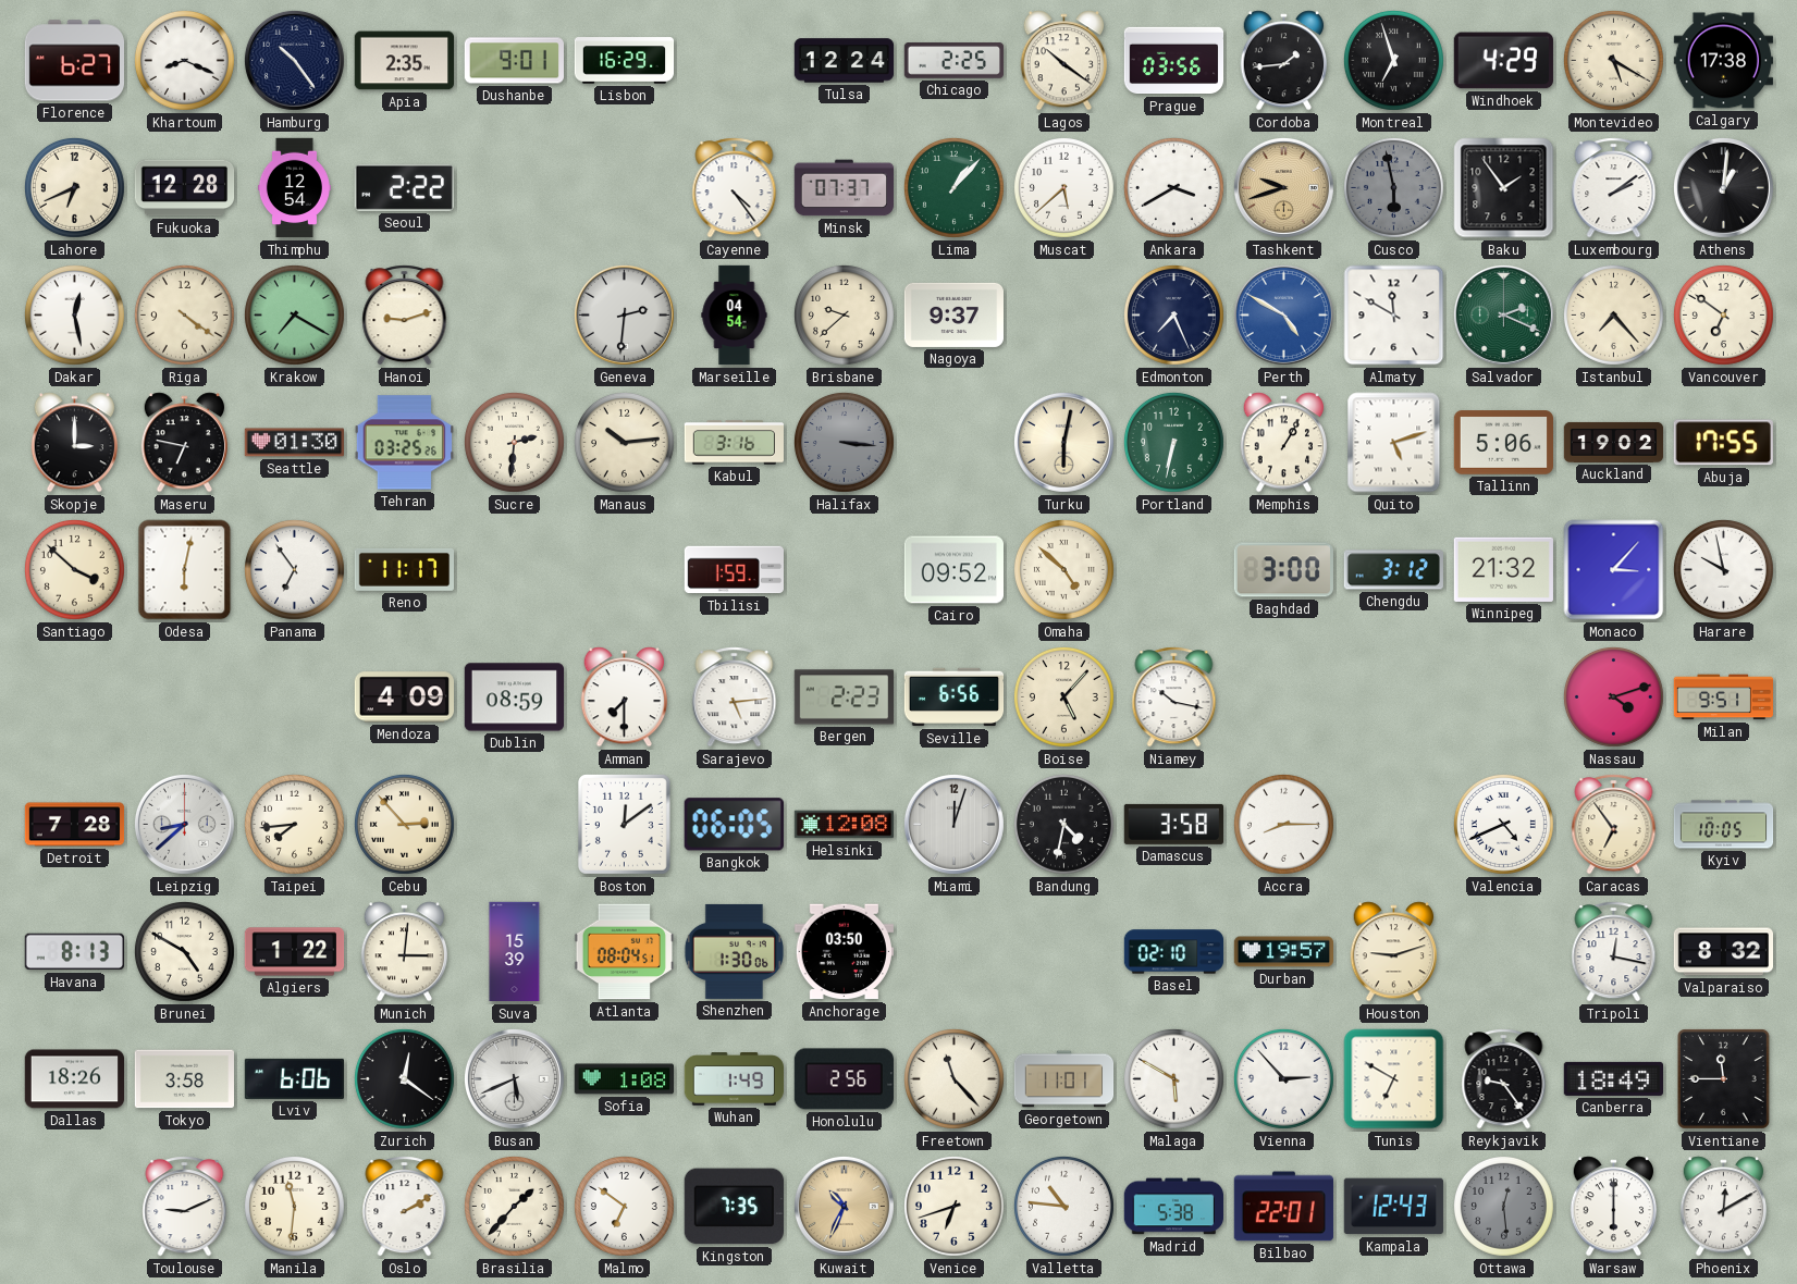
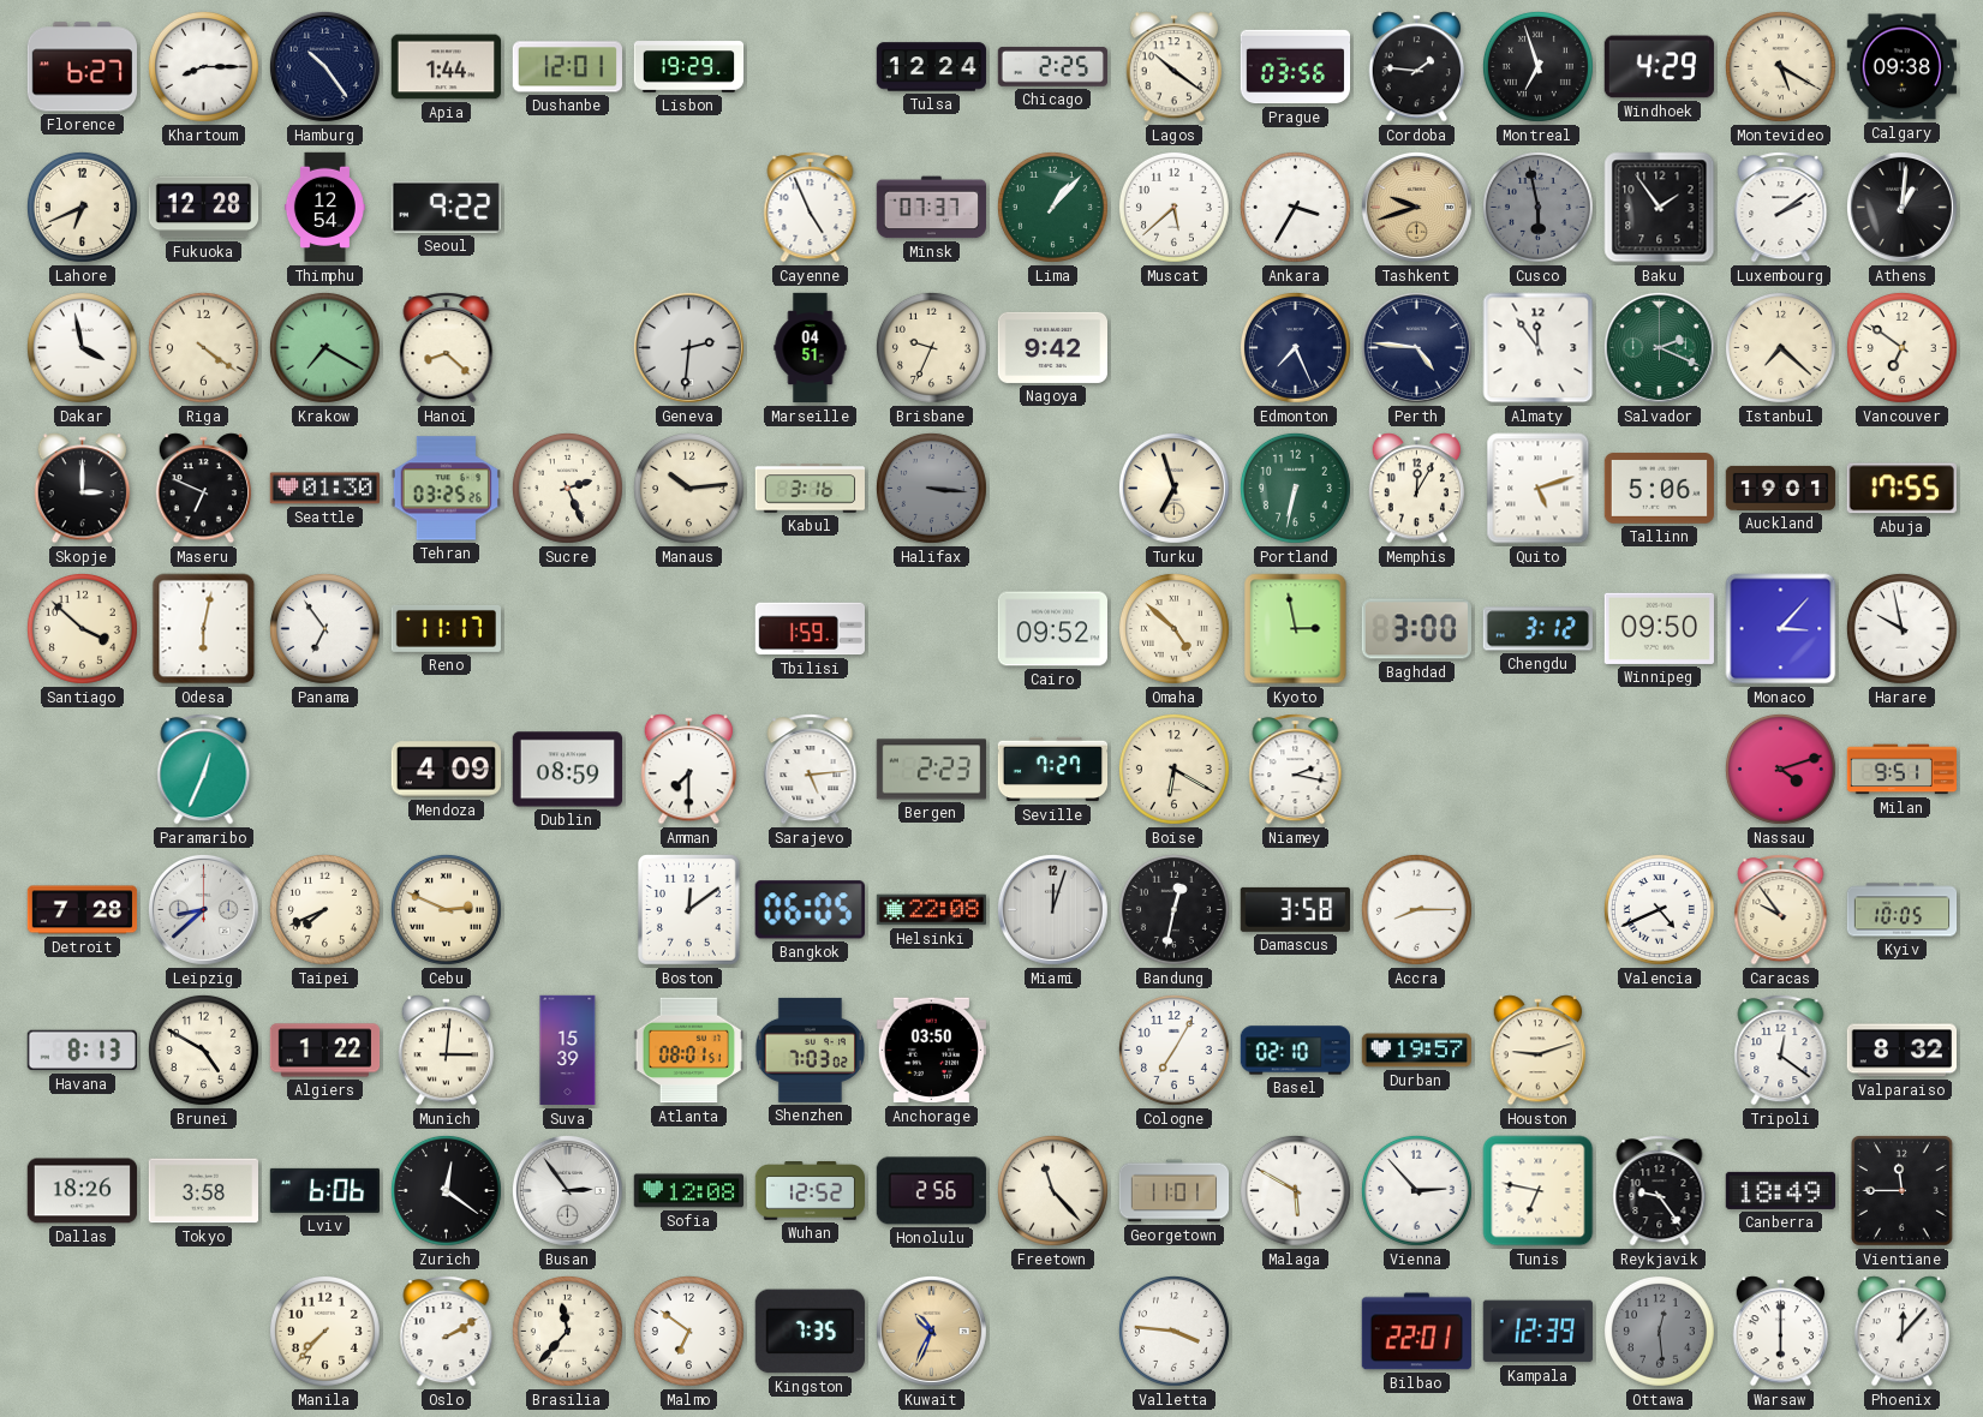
Khartoum: 8:19 -> 8:15 (203, 66)
Apia: 2:35 -> 1:44 (446, 67)
Dushanbe: 9:01 -> 12:01 (567, 67)
Lisbon: 16:29 -> 19:29 (689, 67)
Cordoba: 1:44 -> 1:46 (1417, 67)
Calgary: 17:38 -> 09:38 (1901, 67)
Seoul: 2:22 -> 9:22 (446, 207)
Cayenne: 4:24 -> 4:56 (811, 208)
Ankara: 3:40 -> 3:35 (1295, 207)
Dakar: 12:28 -> 3:58 (82, 347)
Hanoi: 9:12 -> 8:22 (447, 348)
Marseille: 04:54 -> 04:51 (811, 348)
Brisbane: 9:38 -> 9:34 (931, 347)
Nagoya: 9:37 -> 9:42 (1052, 347)
Perth: 4:50 -> 4:46 (1416, 347)
Perth dial: blue -> navy (1416, 347)
Almaty: 11:50 -> 11:54 (1539, 348)
Istanbul: 7:23 -> 7:22 (1780, 347)
Maseru: 6:47 -> 6:49 (204, 489)
Sucre: 2:31 -> 2:26 (567, 488)
Turku: 6:02 -> 6:57 (1173, 488)
Memphis: 1:05 -> 12:05 (1417, 489)
Auckland: 19:02 -> 19:01 (1781, 488)
Kyoto: none -> 2:58 (1296, 629)
Winnipeg: 21:32 -> 09:50 (1659, 628)
Paramaribo: none -> 12:34 (204, 770)
Seville: 6:56 -> 7:27 (1053, 770)
Boise: 5:07 -> 6:20 (1173, 769)
Niamey: 10:17 -> 2:17 (1296, 770)
Taipei: 7:44 -> 7:41 (324, 909)
Cebu: 2:53 -> 2:49 (446, 909)
Helsinki: 12:08 -> 22:08 (931, 910)
Bandung: 4:32 -> 12:32 (1173, 909)
Caracas: 6:54 -> 9:54 (1781, 910)
Atlanta: 08:04 -> 08:01 (688, 1051)
Shenzhen: 1:30 -> 7:03 (810, 1050)
Cologne: none -> 7:05 (1173, 1050)
Tripoli: 12:17 -> 12:21 (1781, 1051)
Busan: 5:41 -> 2:54 (567, 1190)
Sofia: 1:08 -> 12:08 (688, 1191)
Wuhan: 1:49 -> 12:52 (810, 1191)
Tunis: 6:50 -> 6:47 (1539, 1191)
Toulouse: 9:11 -> none (185, 1207)
Manila: 11:31 -> 7:37 (324, 1331)
Brasilia: 1:37 -> 11:37 (567, 1331)
Venice: 6:42 -> none (953, 1206)
Valletta: 10:46 -> 3:46 (1173, 1331)
Madrid: 5:38 -> none (1173, 1207)
Kampala: 12:43 -> 12:39 (1537, 1332)
Phoenix: 12:10 -> 12:07 (1903, 1332)
